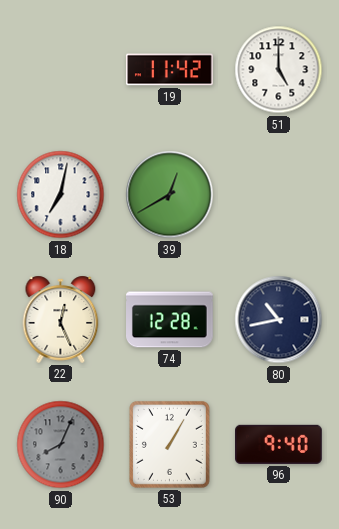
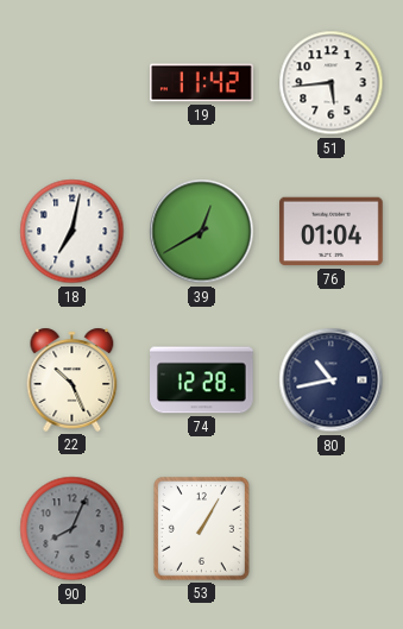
51: 5:00 -> 5:44 (332, 83)
76: none -> 01:04 (332, 232)
22: 12:26 -> 10:26 (73, 379)
96: 9:40 -> none (279, 444)
